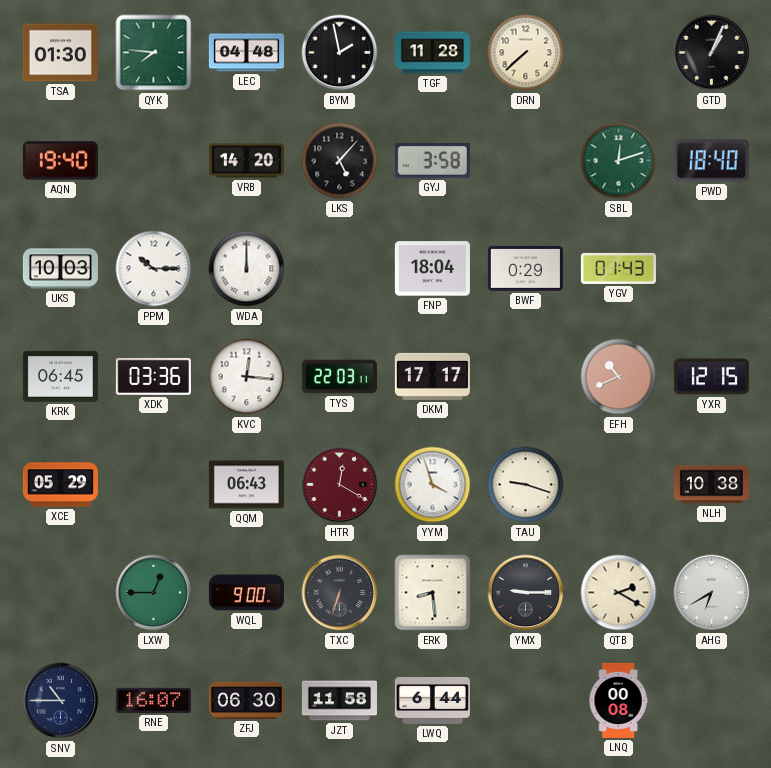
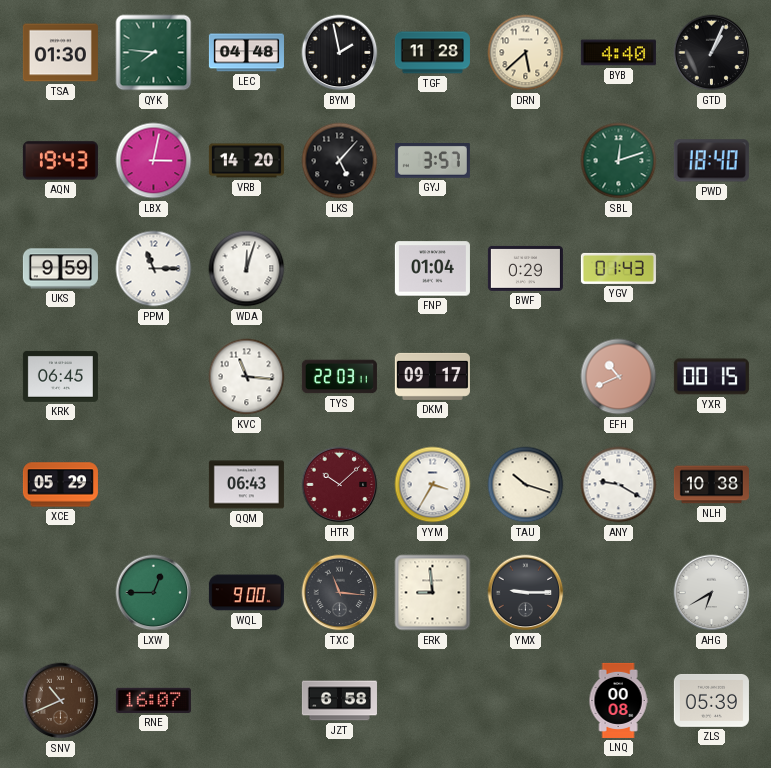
DRN: 7:38 -> 5:38 (526, 53)
BYB: none -> 4:40 (618, 53)
AQN: 19:40 -> 19:43 (60, 161)
LBX: none -> 3:02 (154, 161)
GYJ: 3:58 -> 3:57 (432, 161)
UKS: 10:03 -> 9:59 (60, 269)
PPM: 10:15 -> 11:15 (154, 269)
WDA: 12:00 -> 12:03 (247, 269)
FNP: 18:04 -> 01:04 (432, 269)
XDK: 03:36 -> none (153, 376)
KVC: 12:16 -> 11:16 (247, 377)
DKM: 17:17 -> 09:17 (432, 376)
YXR: 12:15 -> 00:15 (711, 377)
HTR: 12:20 -> 10:08 (340, 485)
YYM: 3:57 -> 3:35 (433, 485)
TAU: 9:18 -> 10:18 (526, 485)
ANY: none -> 9:20 (619, 485)
TXC: 6:33 -> 11:16 (340, 593)
ERK: 8:29 -> 8:59 (433, 593)
QTB: 2:20 -> none (619, 593)
SNV: 10:45 -> 10:41 (61, 701)
SNV dial: navy -> brown (61, 701)
ZFJ: 06:30 -> none (246, 700)
JZT: 11:58 -> 6:58 (339, 701)
LWQ: 6:44 -> none (432, 701)
ZLS: none -> 05:39 (711, 700)
